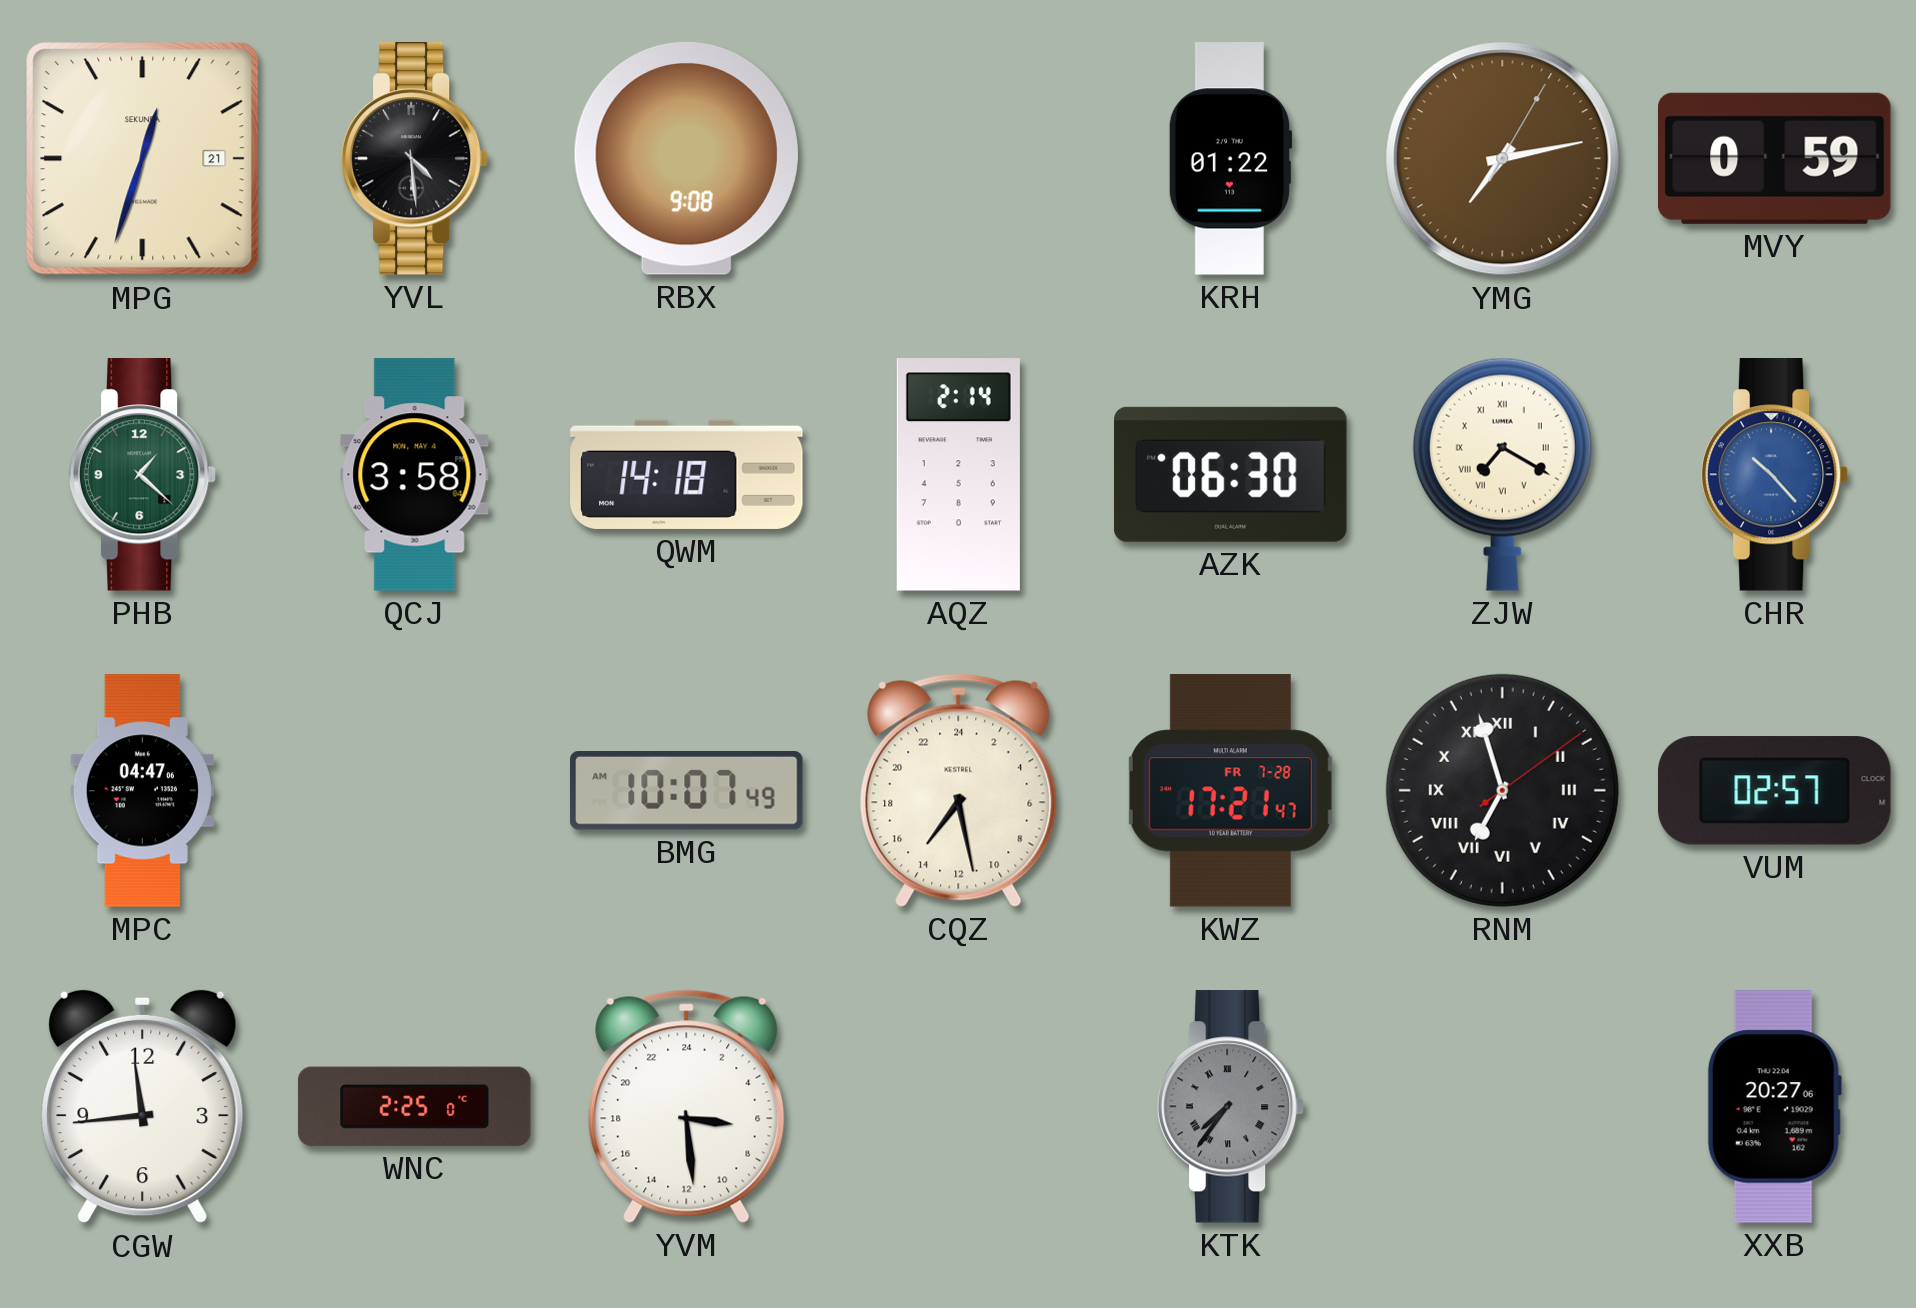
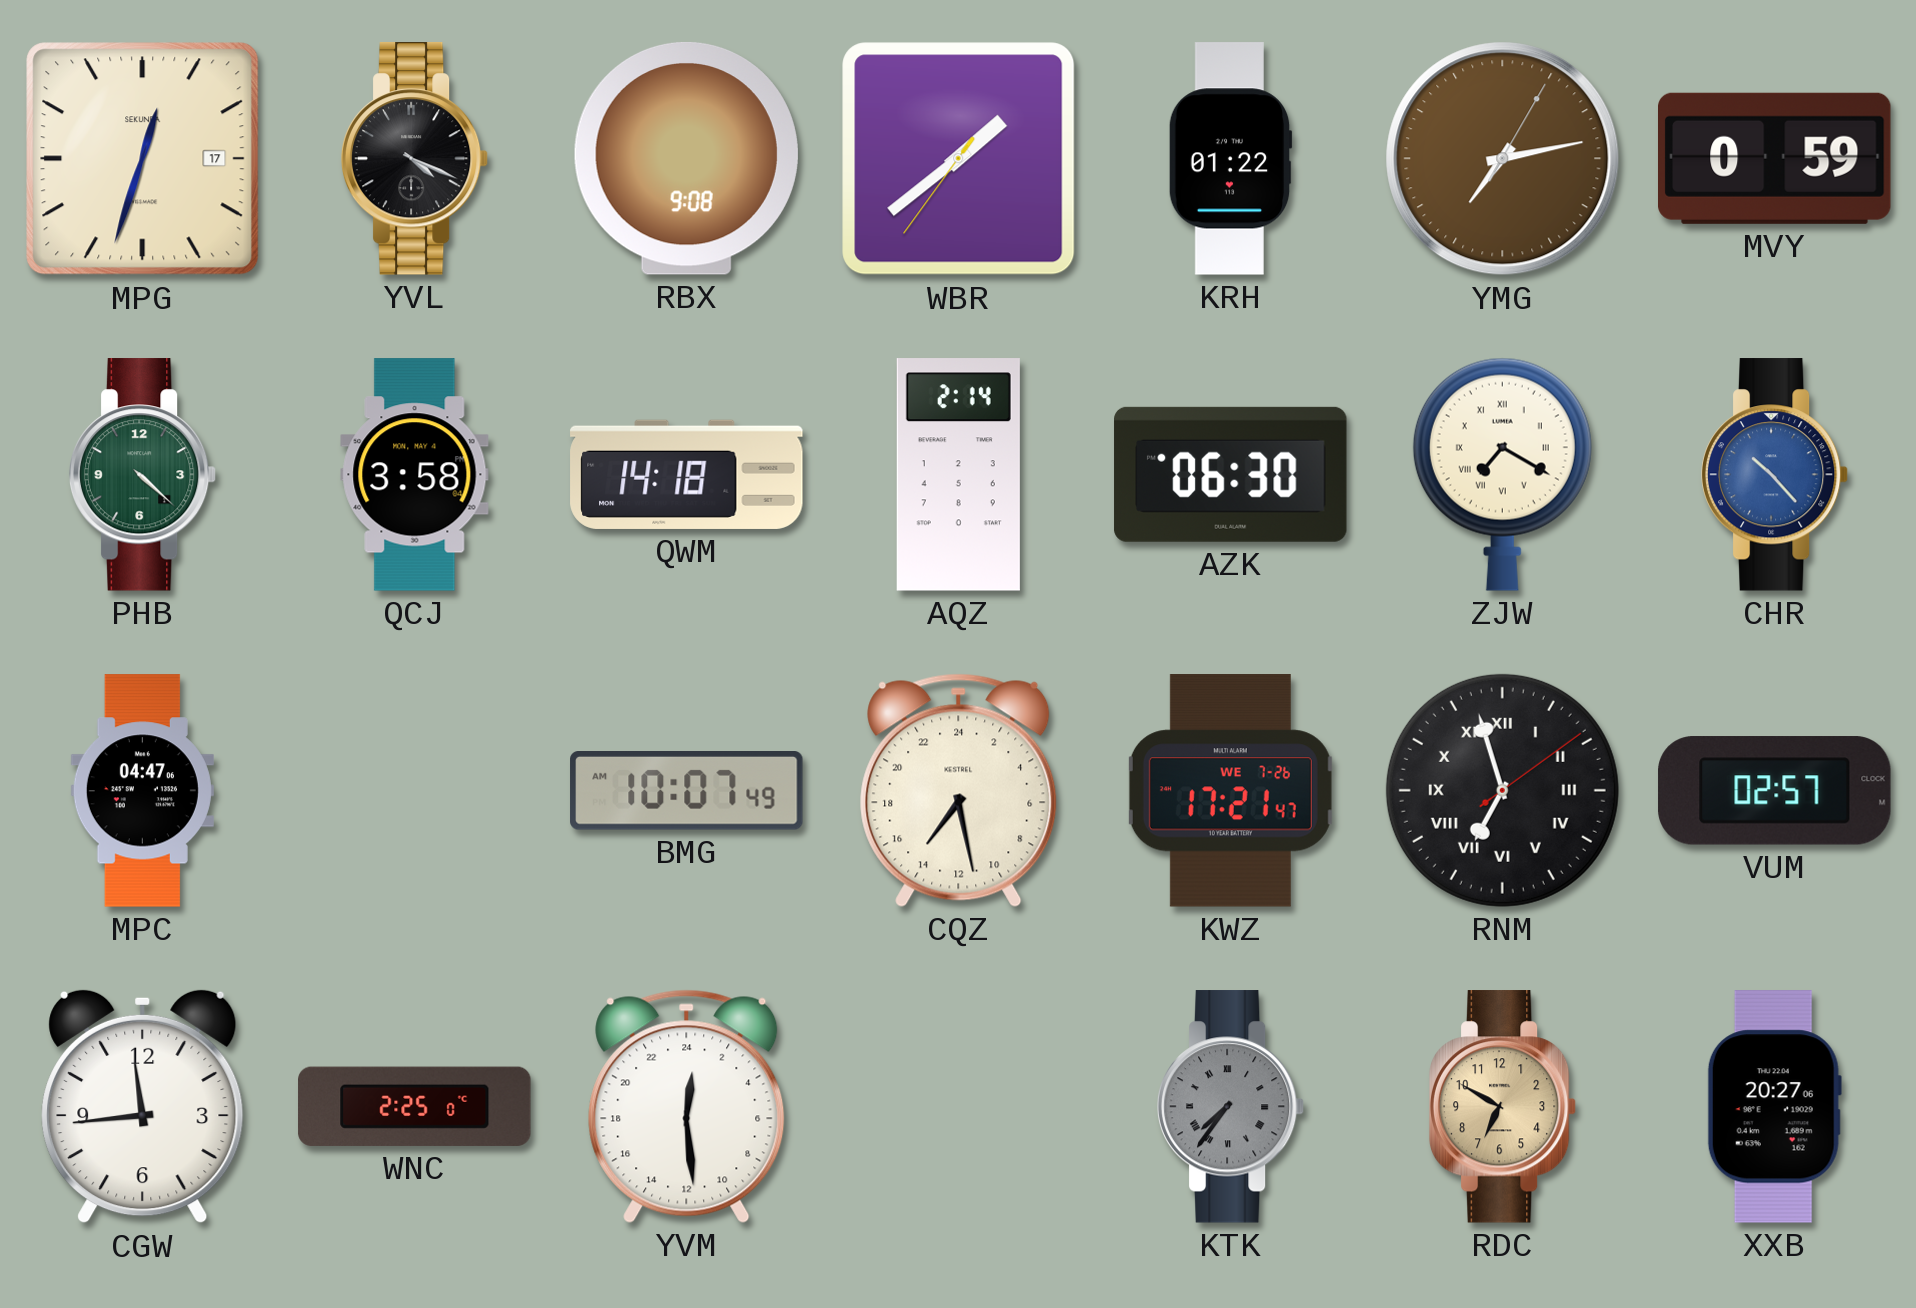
MPG date: 21 -> 17 (143, 159)
YVL: 4:29 -> 4:19 (415, 159)
WBR: none -> 1:38 (959, 159)
PHB: 1:22 -> 4:22 (143, 475)
KWZ date: FR 7-28 -> WE 7-26 (1230, 791)
YVM: 6:29 -> 0:29 (687, 1106)
RDC: none -> 6:50 (1503, 1107)
